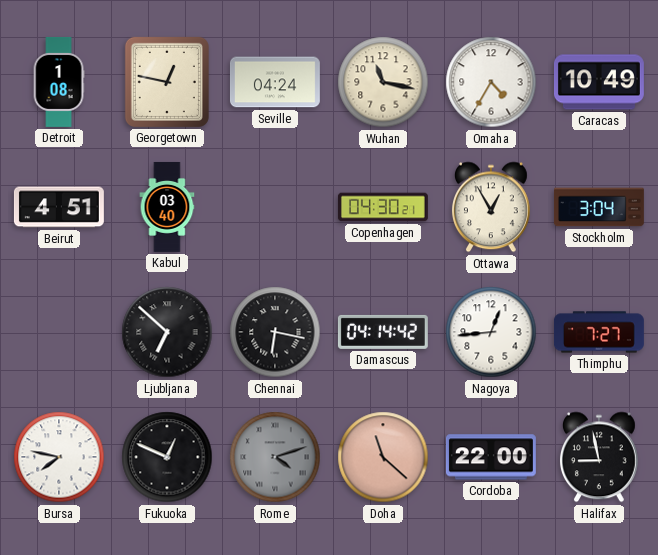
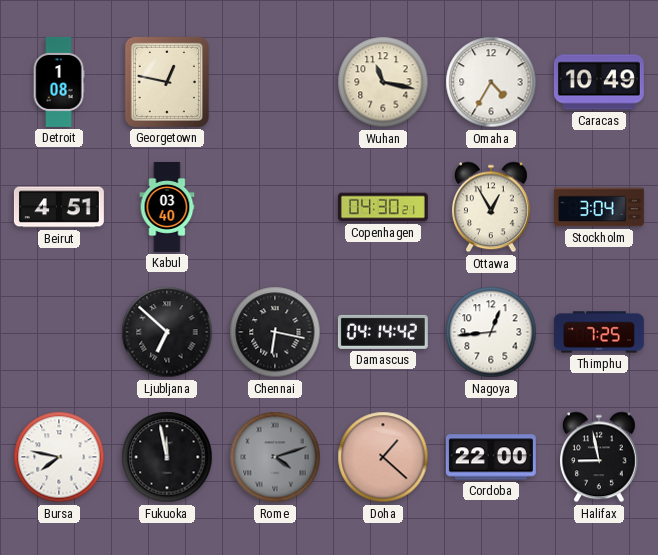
Seville: 04:24 -> none (275, 82)
Thimphu: 7:27 -> 7:25 (599, 332)
Fukuoka: 12:49 -> 11:58 (167, 457)
Doha: 11:22 -> 1:22 (383, 457)
